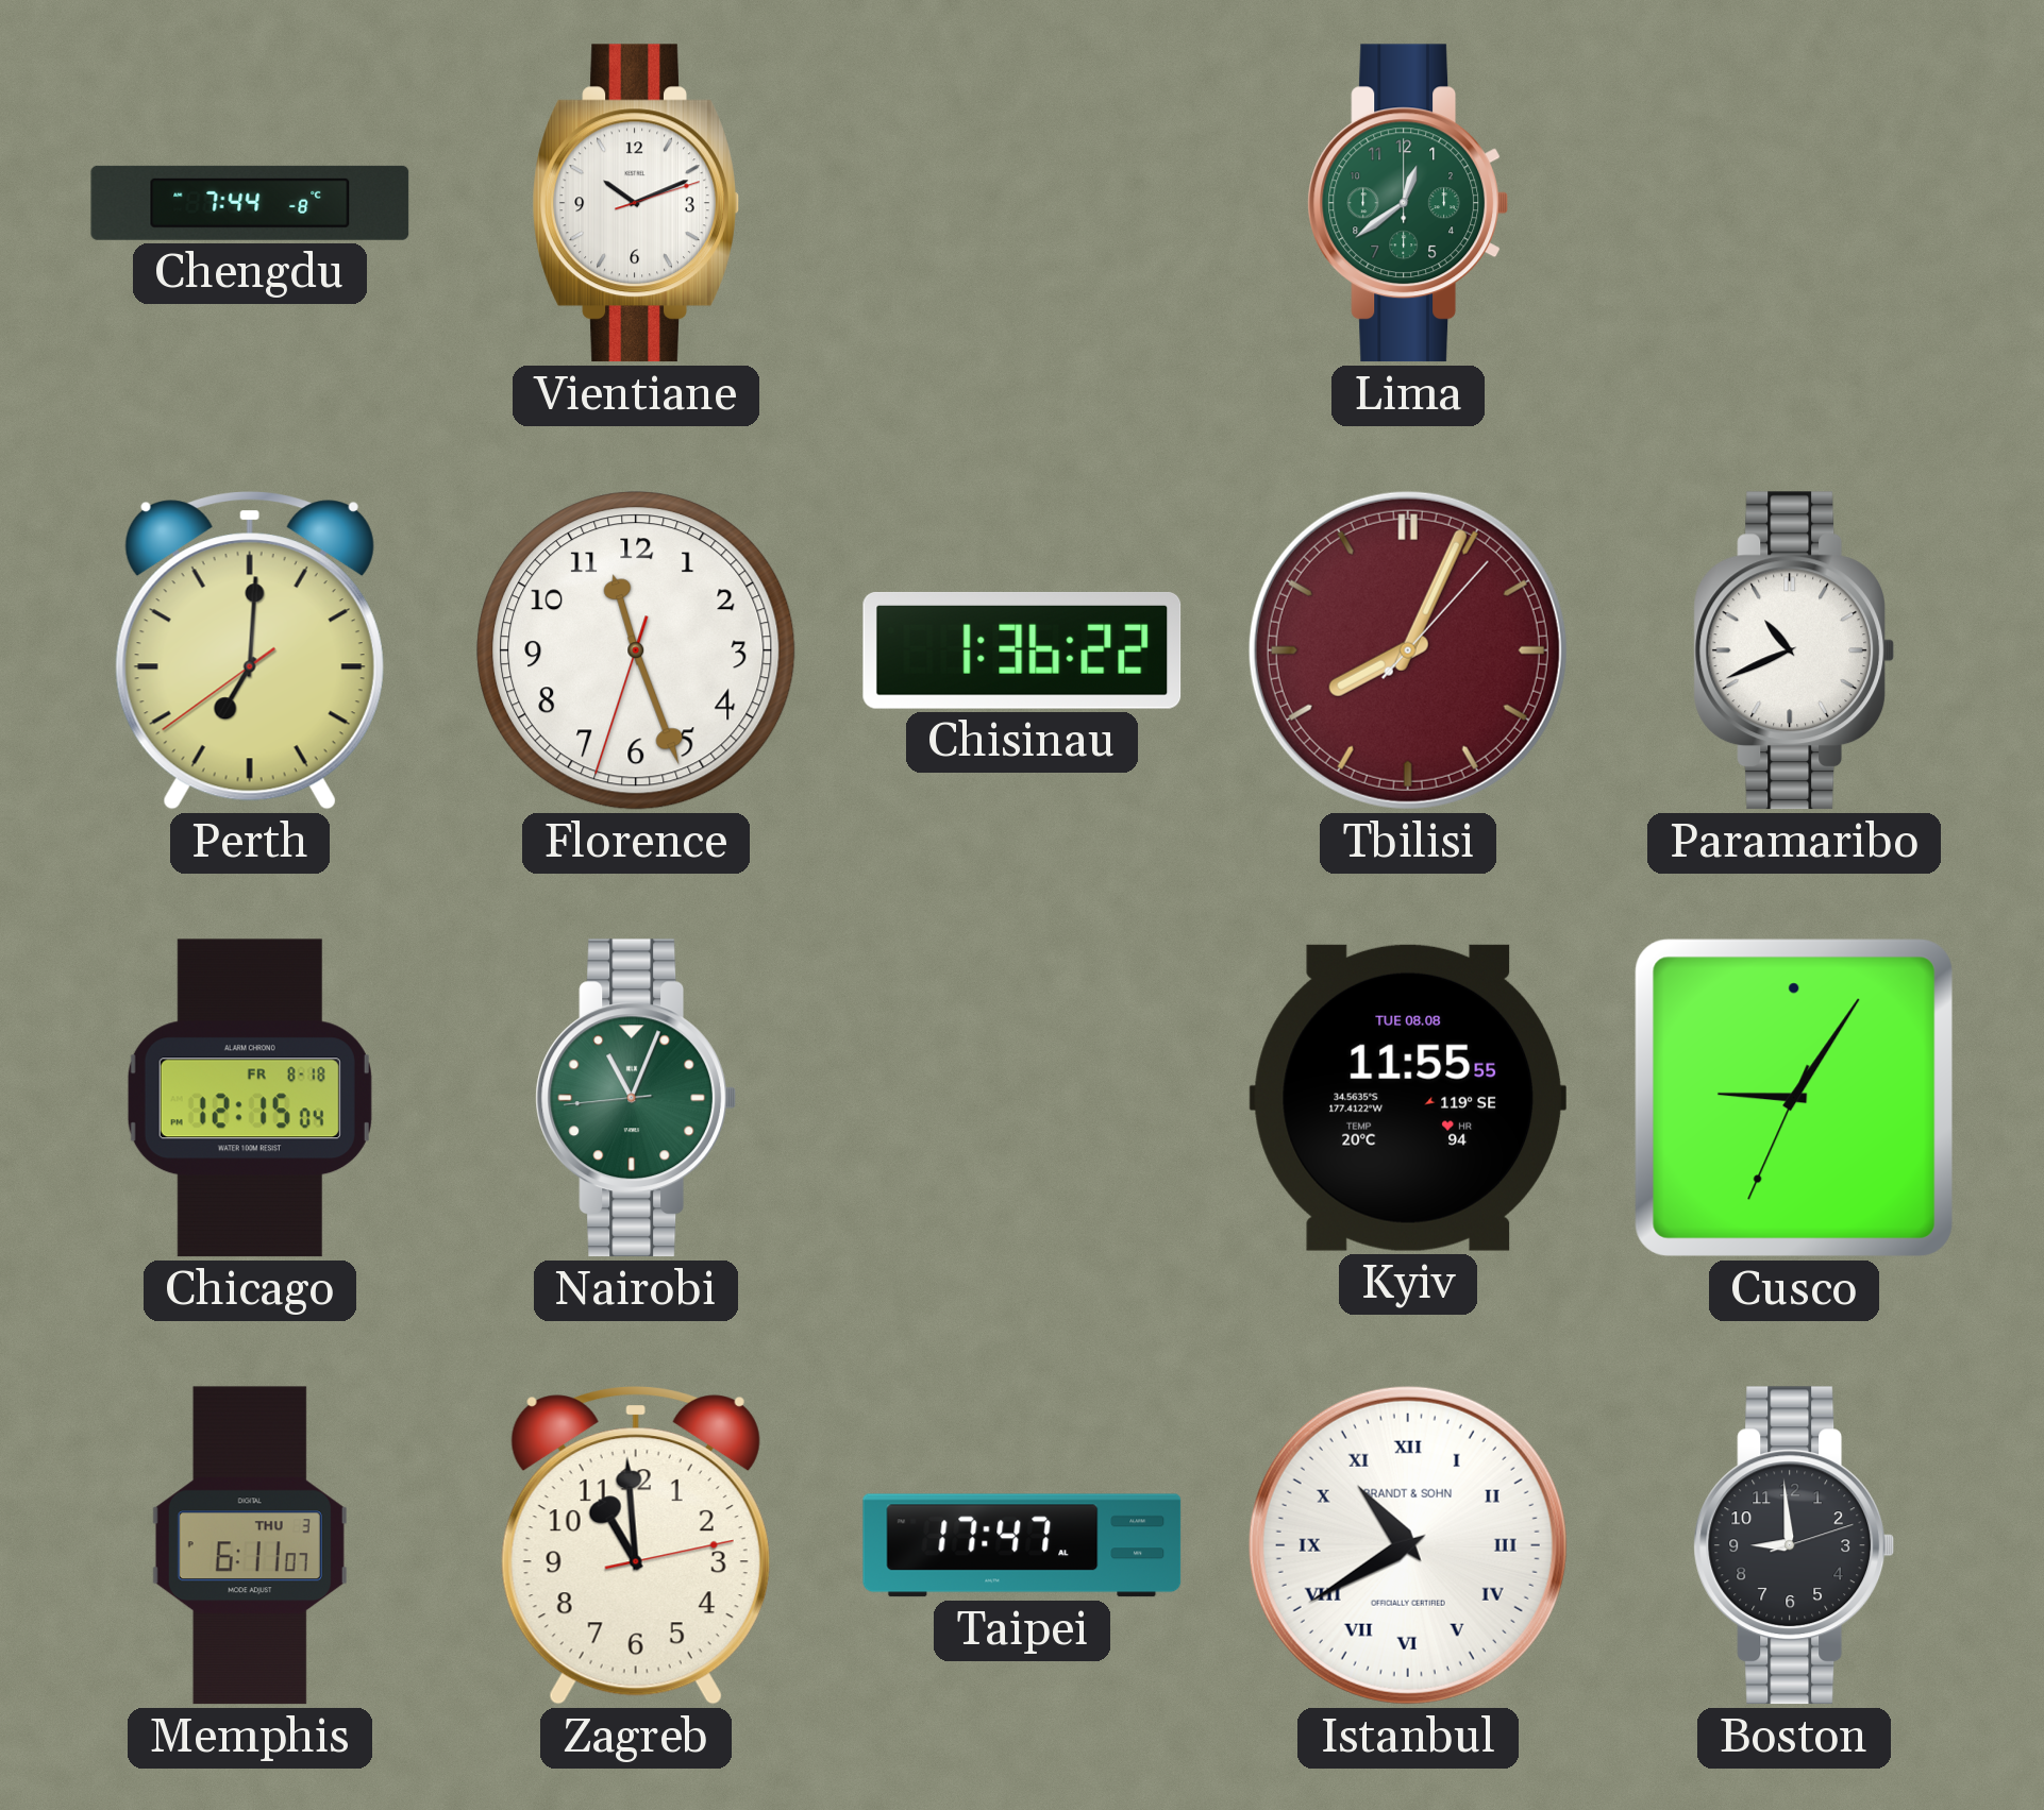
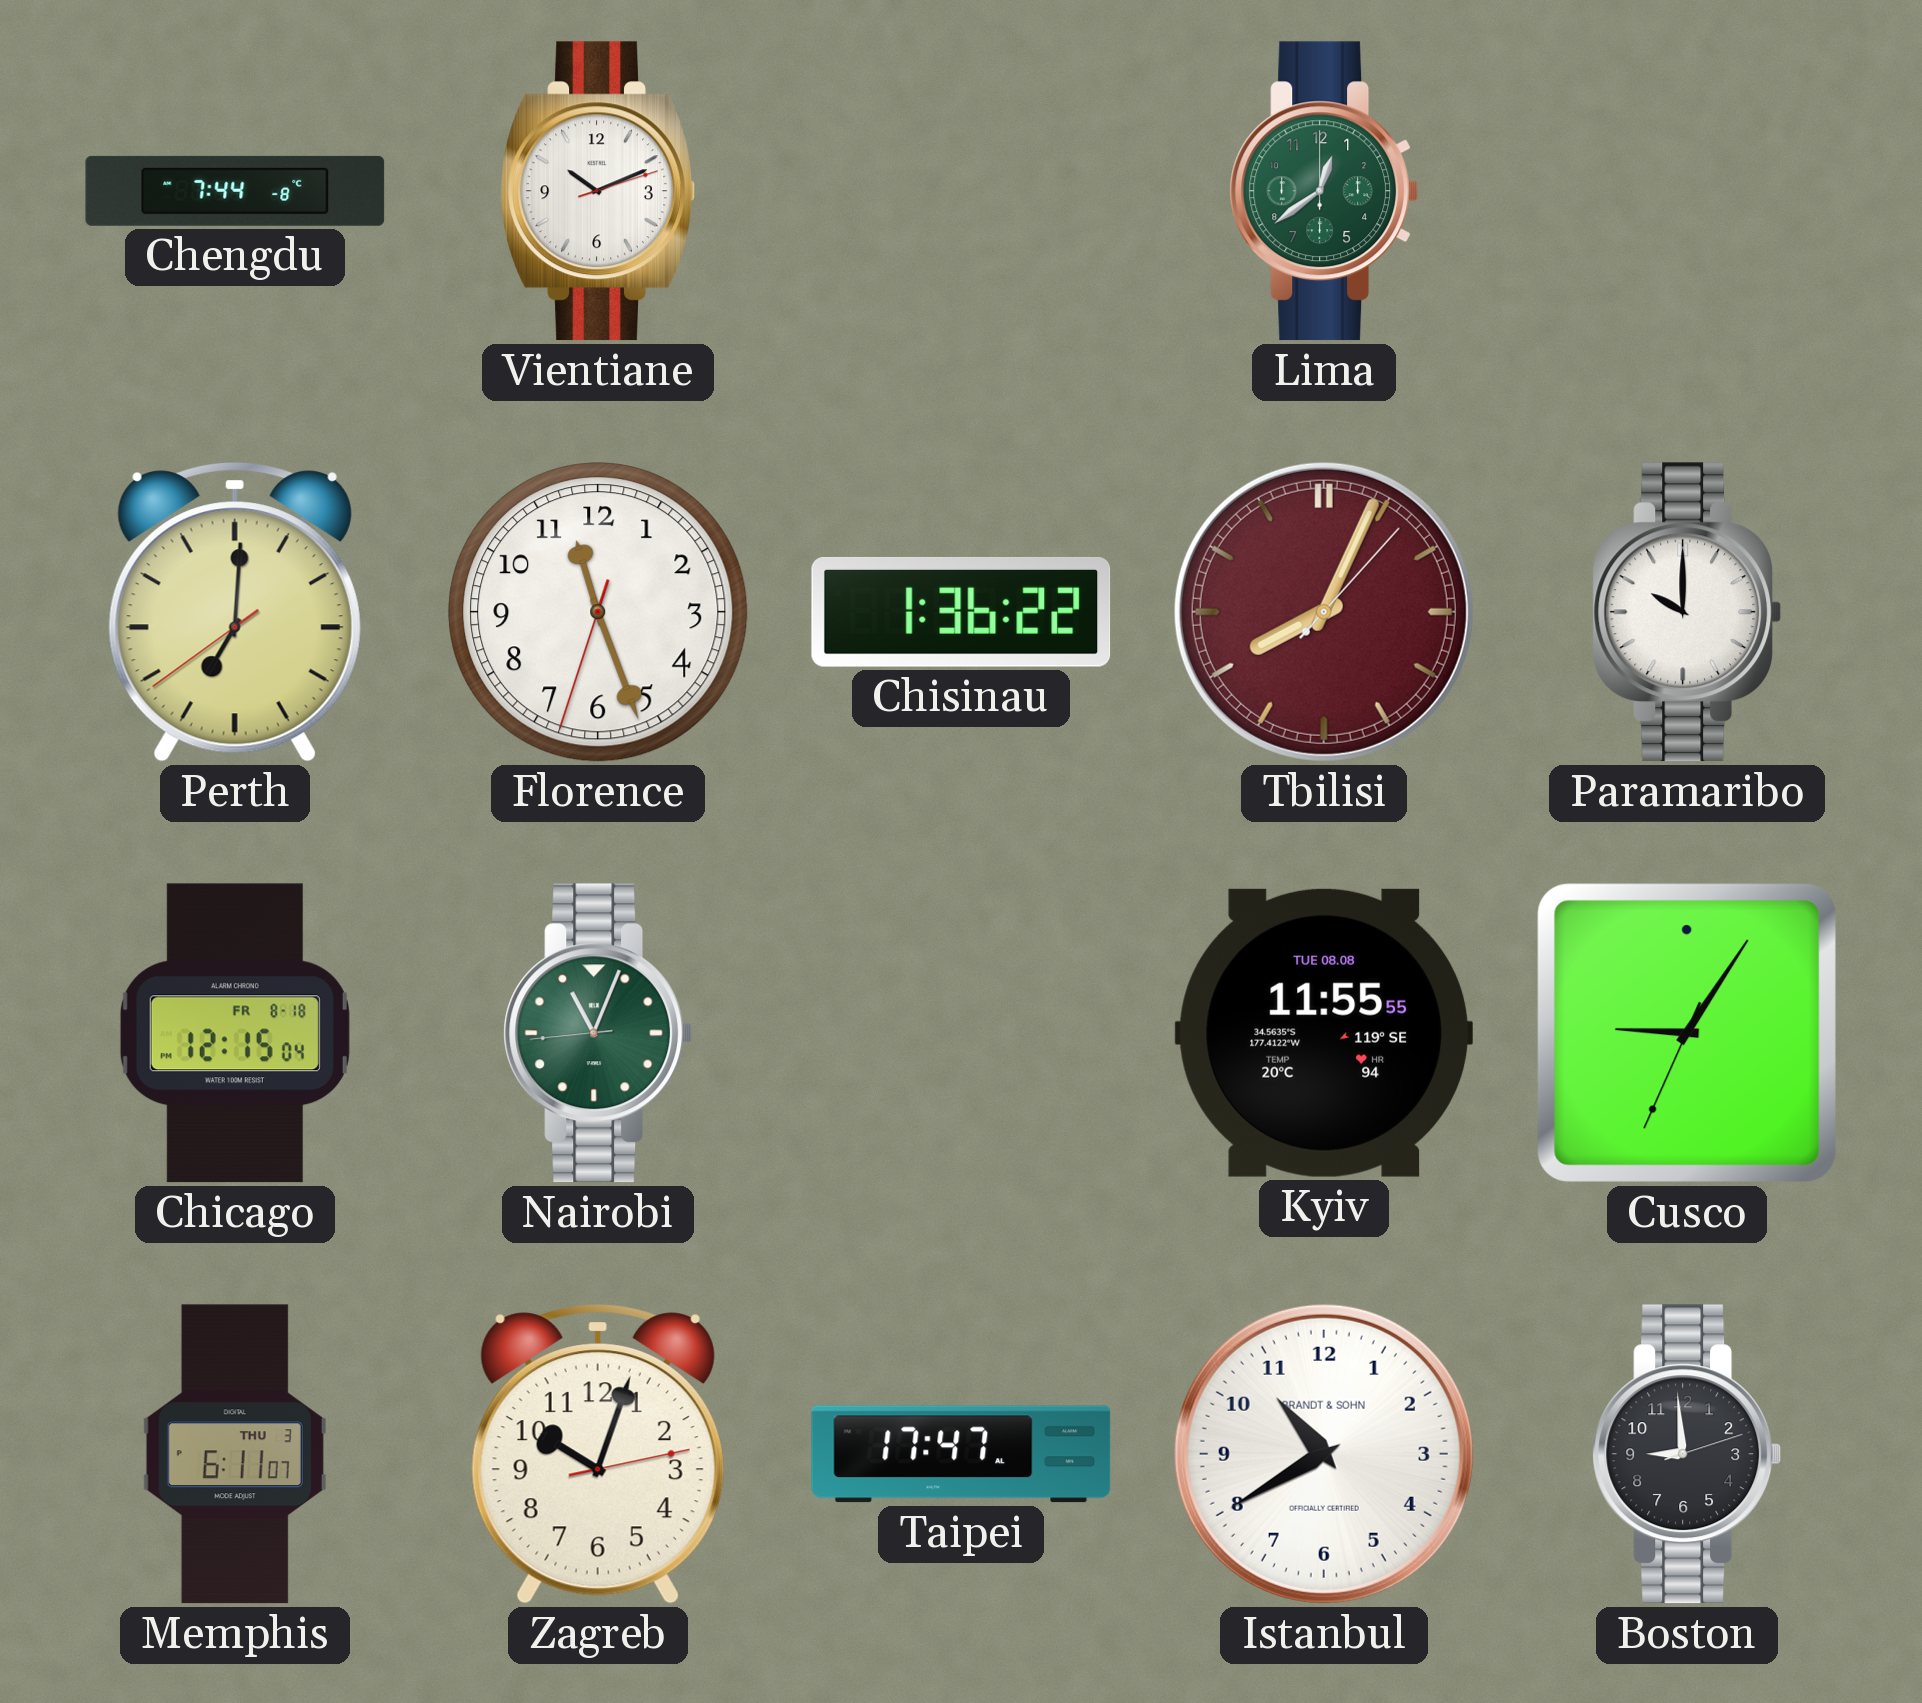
Paramaribo: 10:41 -> 10:00 (1687, 612)
Zagreb: 10:59 -> 10:03 (598, 1454)
Istanbul numerals: Roman -> Arabic (1324, 1454)
